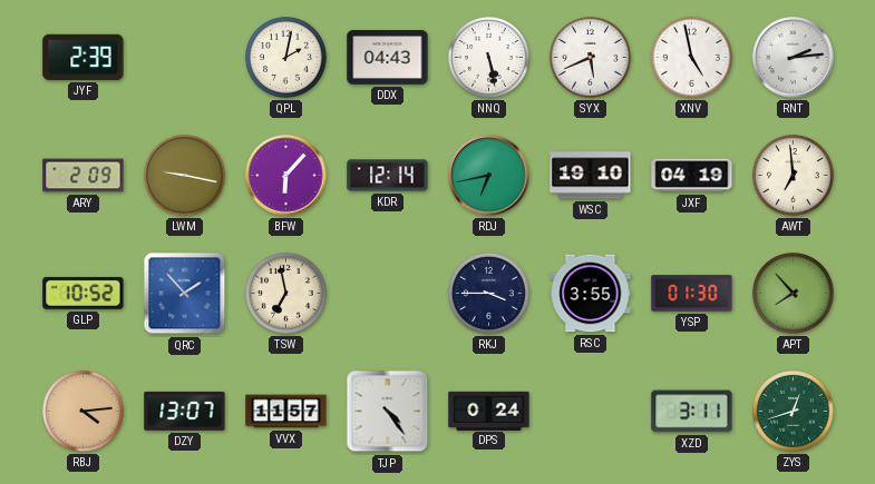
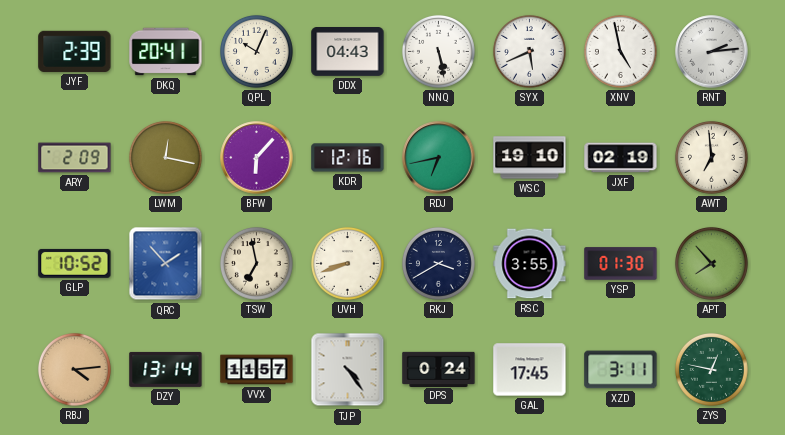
DKQ: none -> 20:41 (166, 52)
QPL: 2:02 -> 10:04 (256, 51)
LWM: 9:17 -> 12:17 (165, 157)
KDR: 12:14 -> 12:16 (348, 158)
JXF: 04:19 -> 02:19 (621, 158)
UVH: none -> 8:42 (347, 263)
RKJ: 3:45 -> 3:40 (438, 263)
DZY: 13:07 -> 13:14 (166, 369)
GAL: none -> 17:45 (530, 370)
ZYS: 12:42 -> 12:47 (711, 369)
